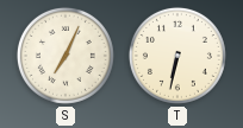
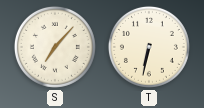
S: 7:04 -> 7:07 (55, 47)
